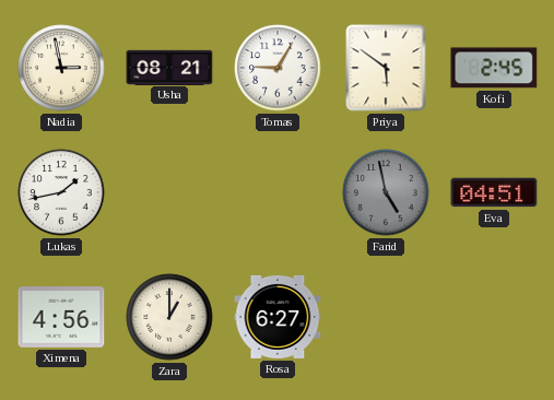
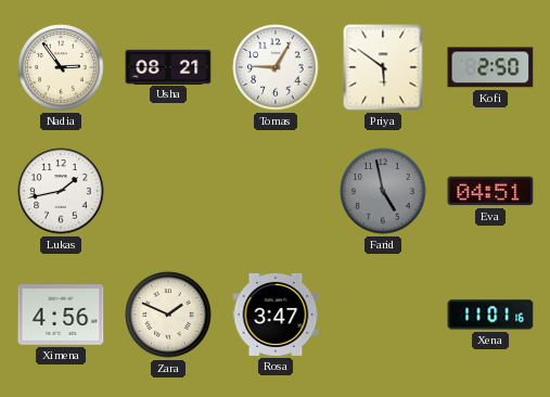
Nadia: 2:58 -> 2:54 (61, 67)
Kofi: 2:45 -> 2:50 (490, 67)
Zara: 1:00 -> 1:49 (168, 315)
Rosa: 6:27 -> 3:47 (276, 315)
Xena: none -> 11:01 (490, 315)
